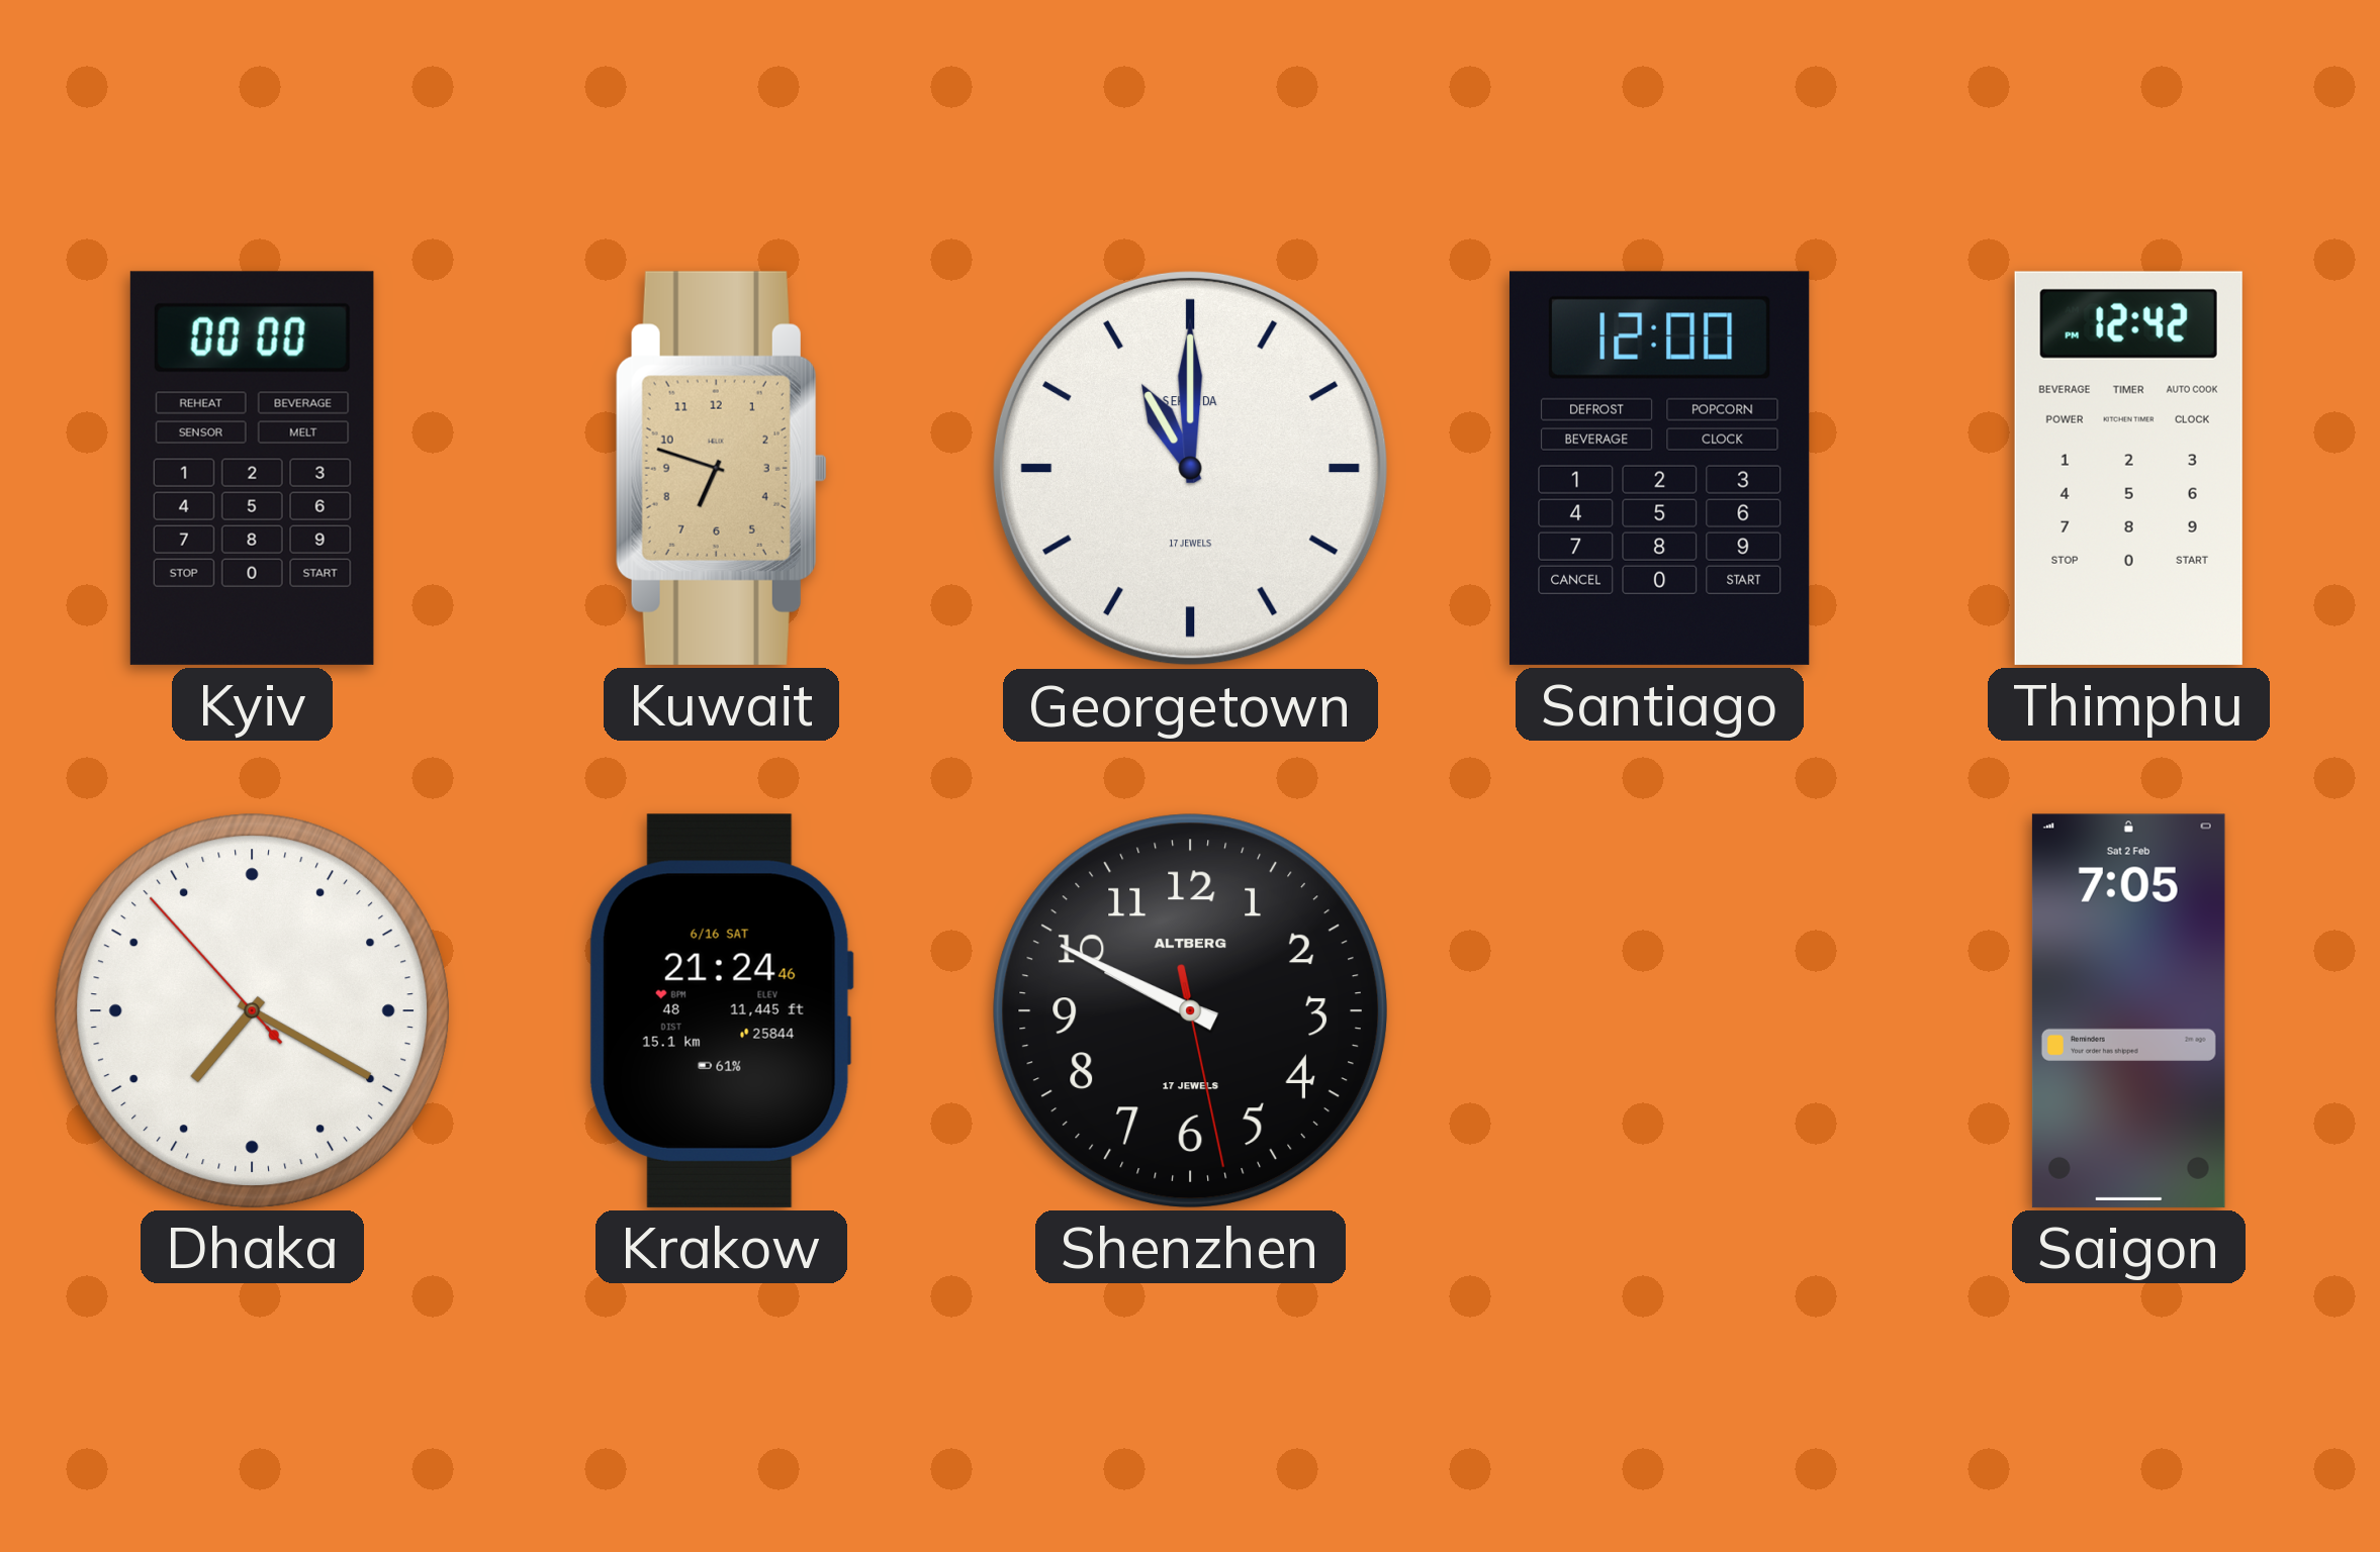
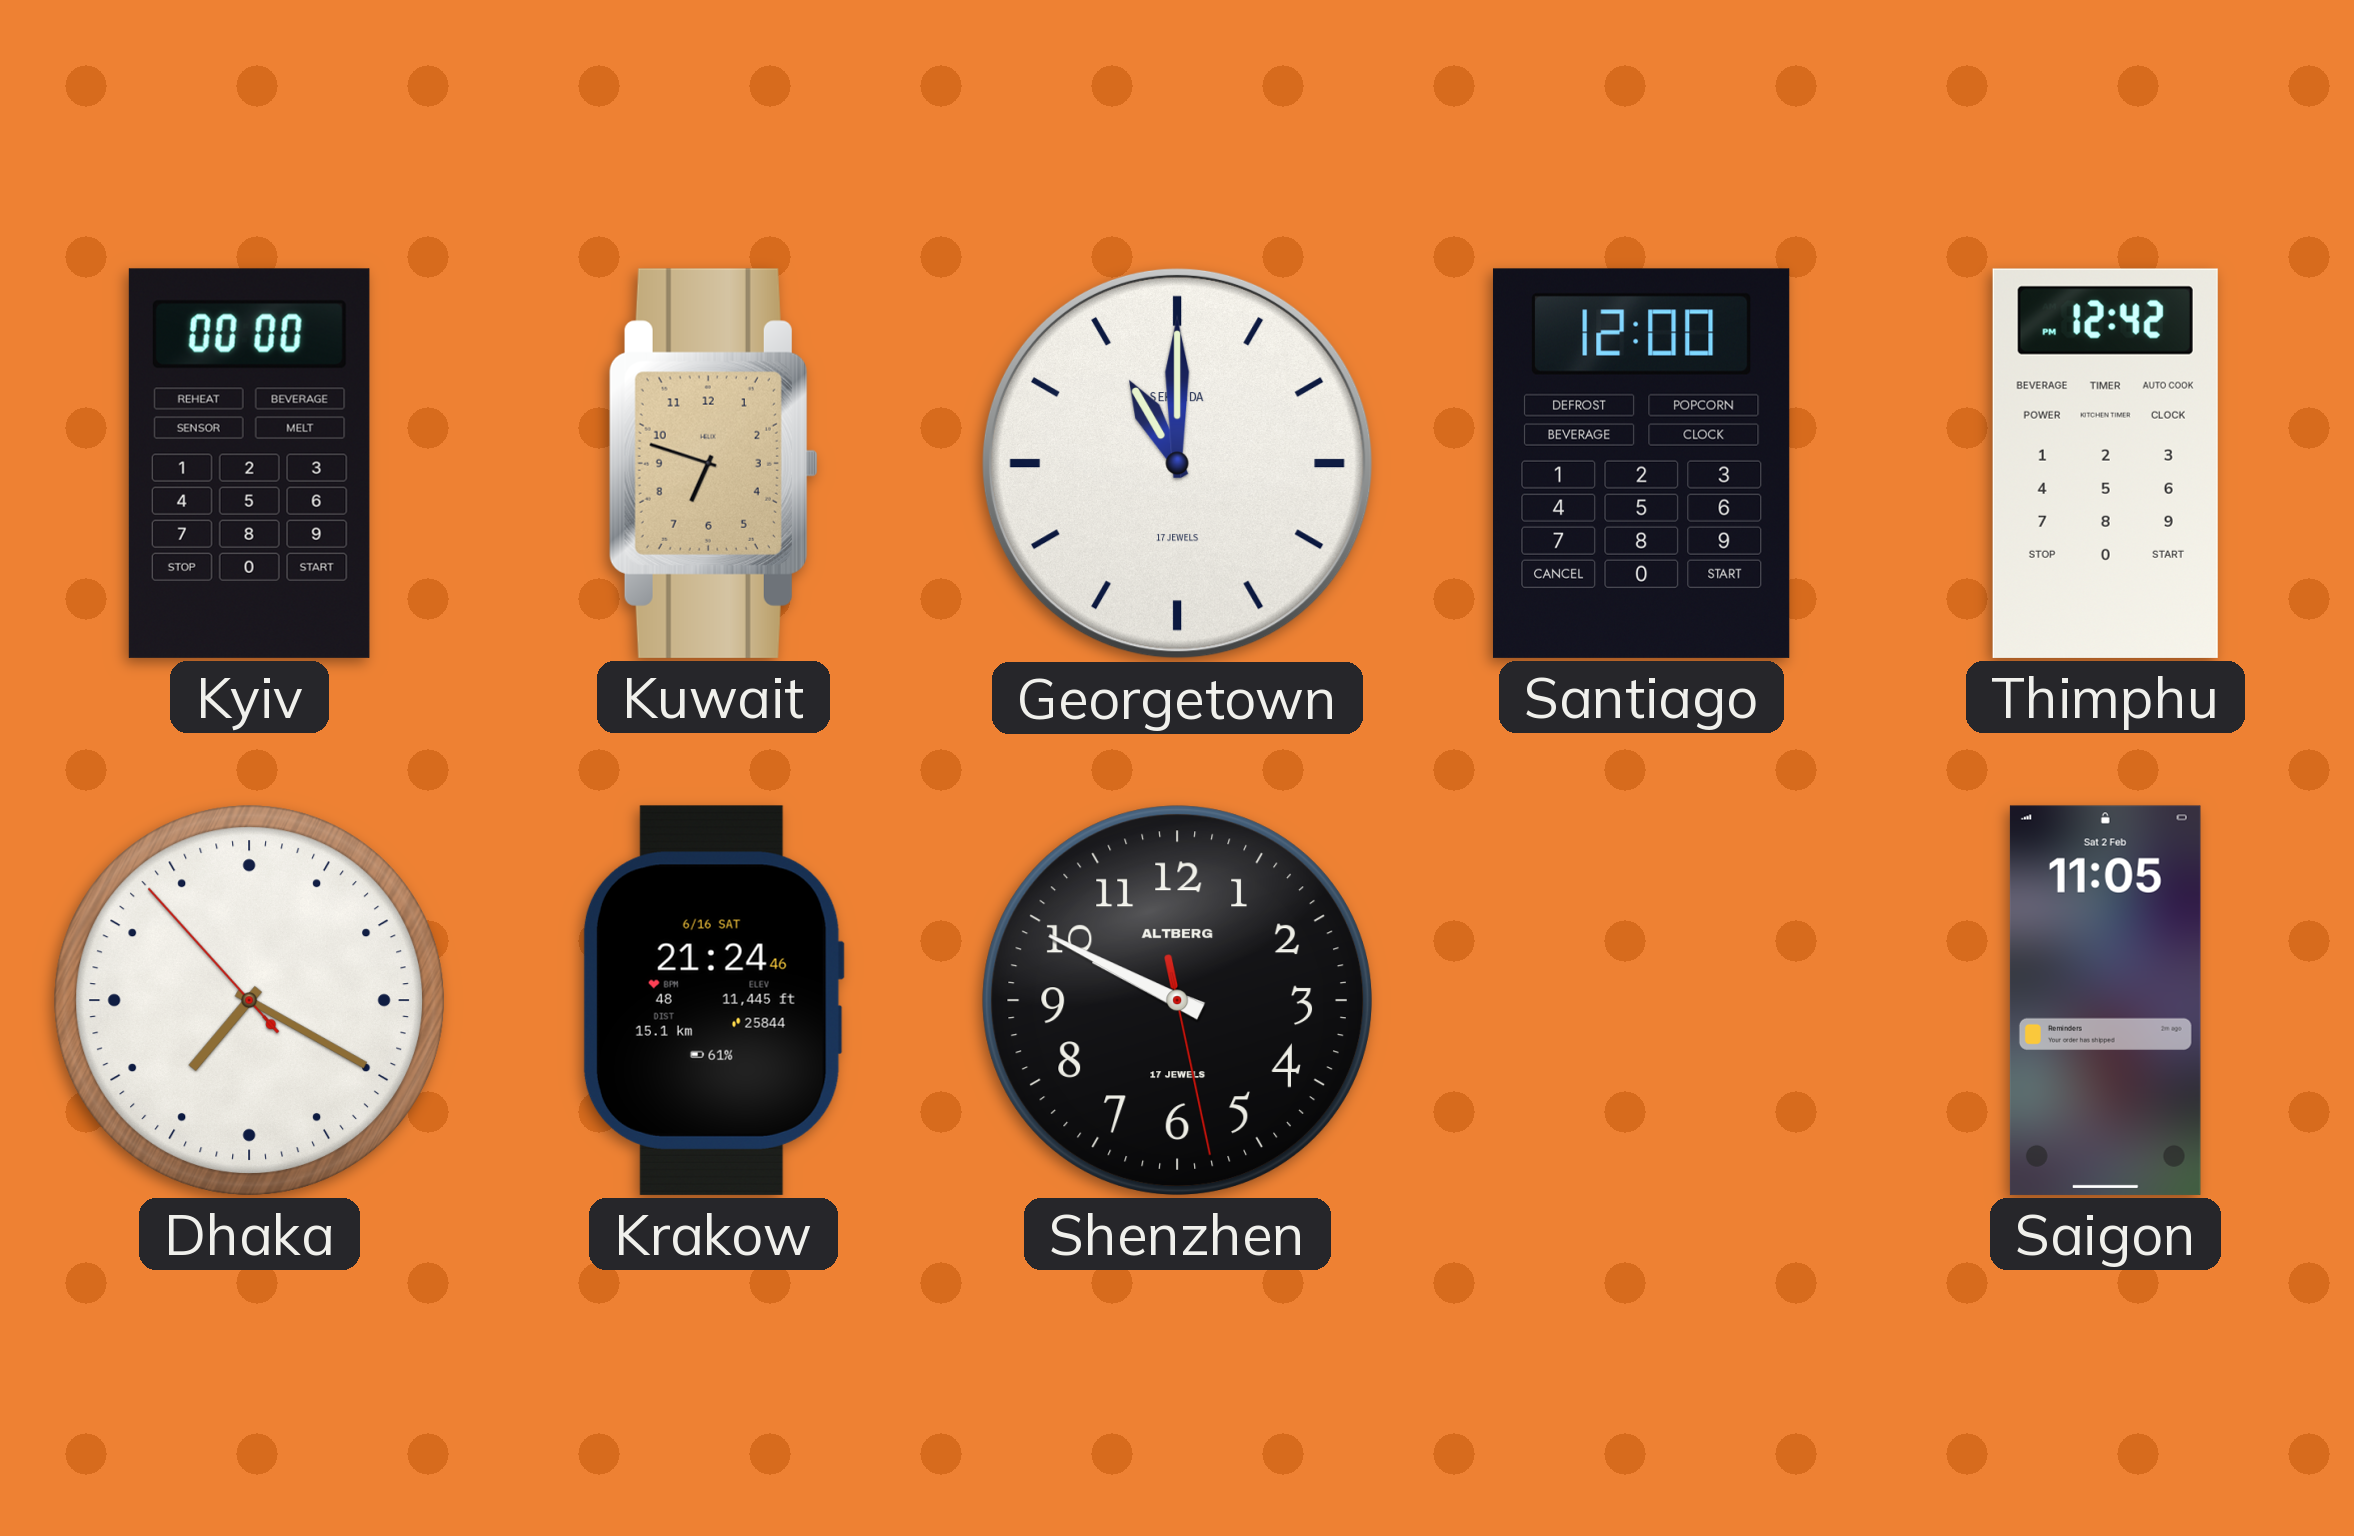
Saigon: 7:05 -> 11:05 (2105, 1000)
